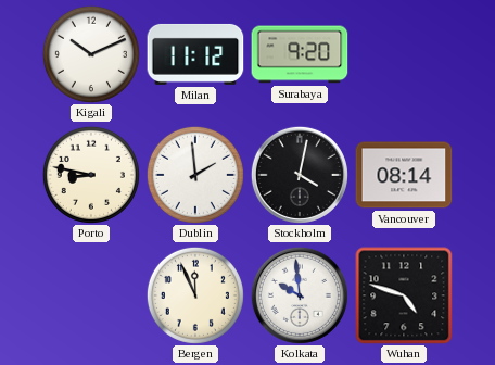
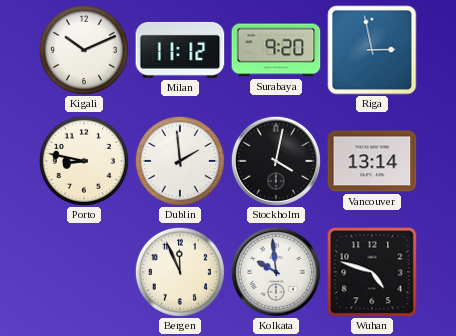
Riga: none -> 2:58 (372, 50)
Vancouver: 08:14 -> 13:14 (372, 161)
